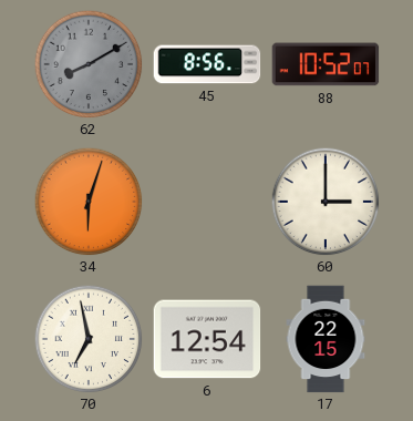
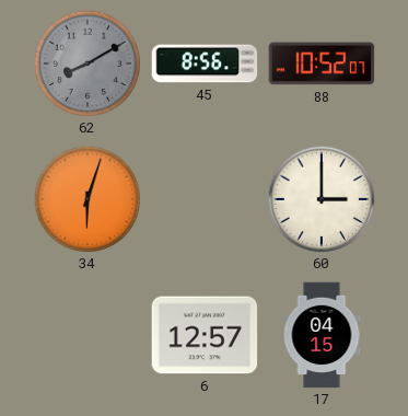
70: 6:58 -> none (89, 339)
6: 12:54 -> 12:57 (205, 335)
17: 22:15 -> 04:15 (322, 335)
